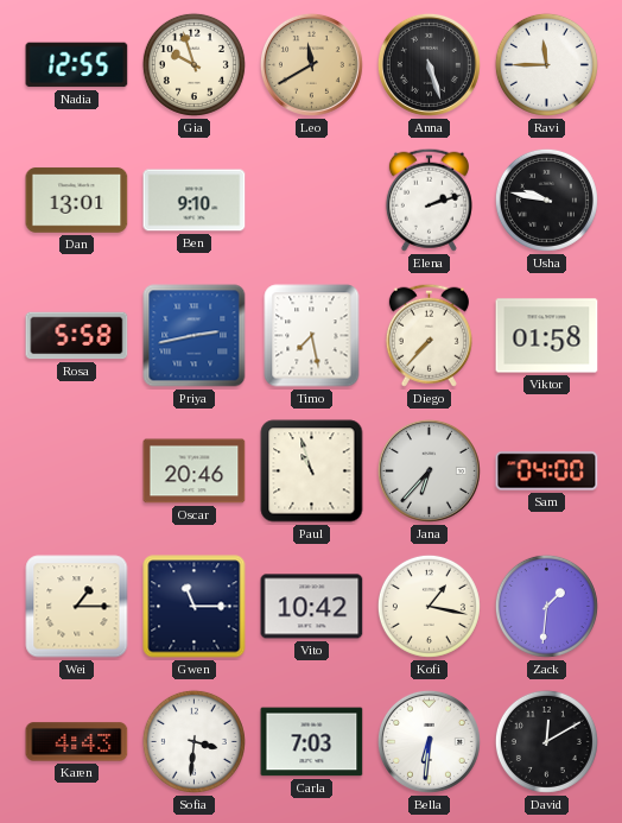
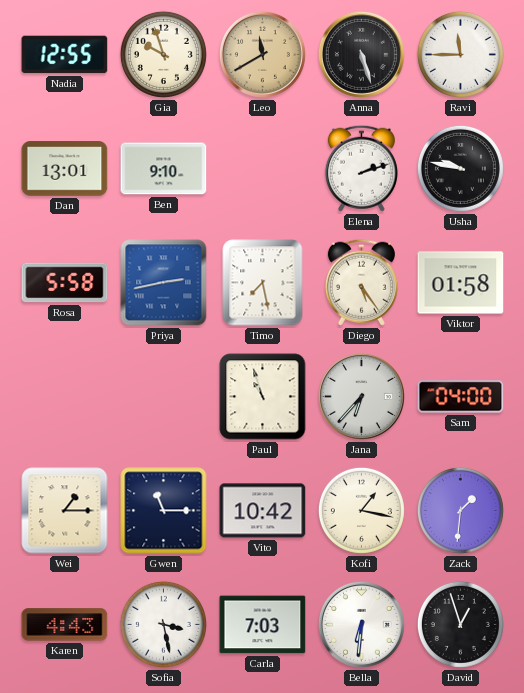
Diego: 7:37 -> 5:24 (361, 282)
Oscar: 20:46 -> none (195, 471)
Sofia: 3:31 -> 3:28 (163, 624)
David: 12:10 -> 12:57 (460, 624)
